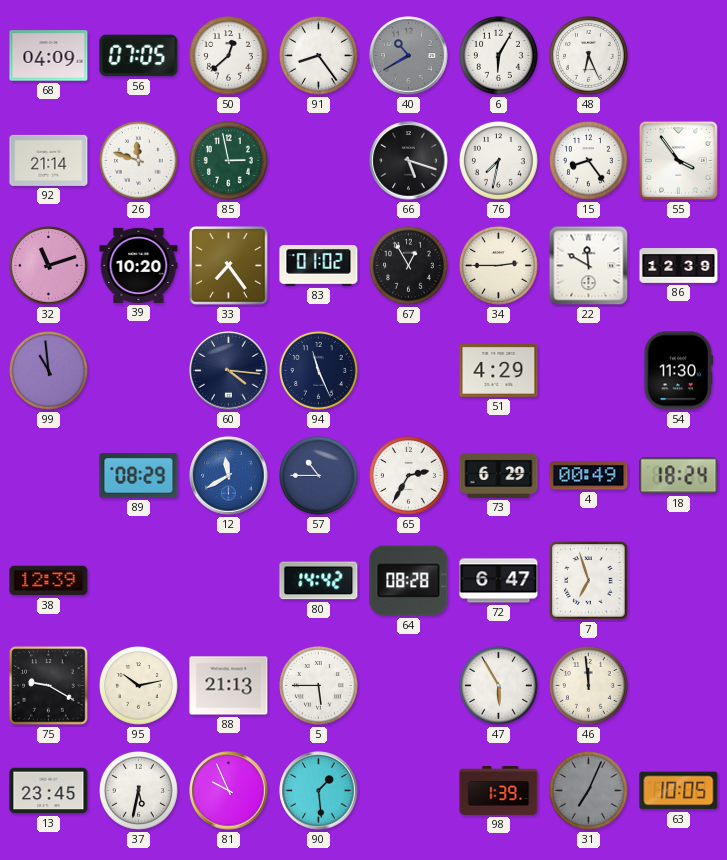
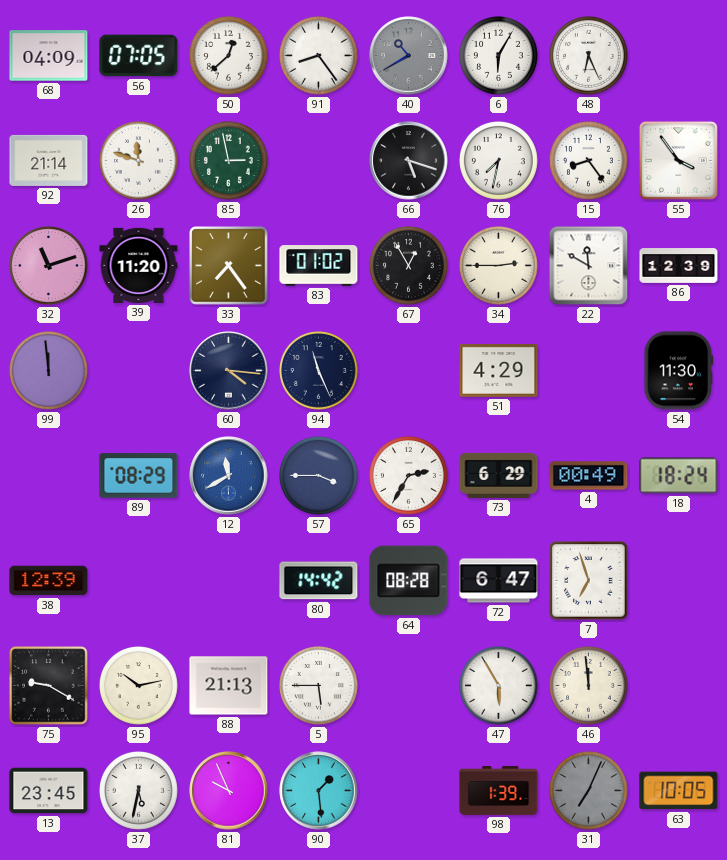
39: 10:20 -> 11:20 (139, 265)
99: 10:59 -> 11:59 (49, 371)
57: 10:45 -> 3:45 (319, 476)
